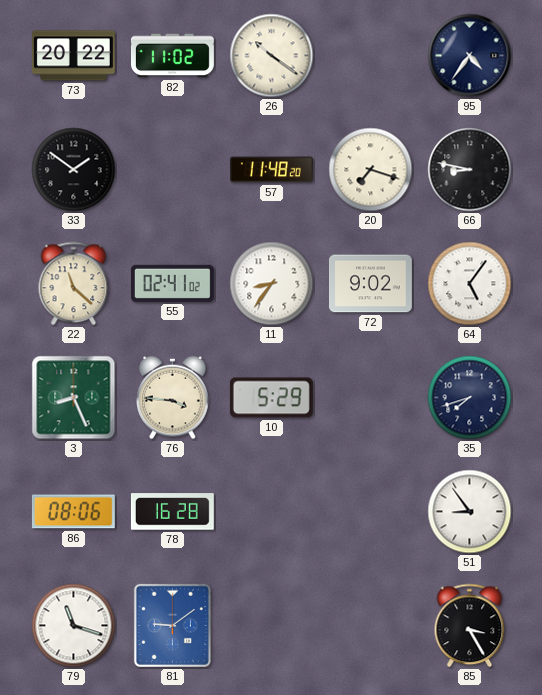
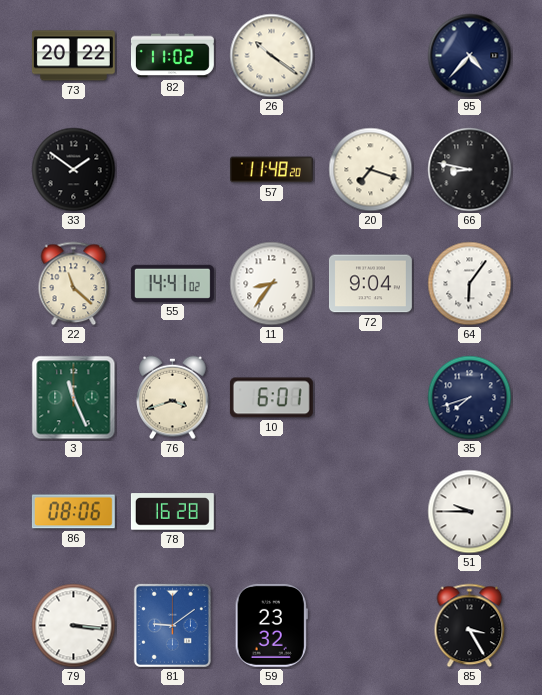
95: 4:36 -> 4:37 (470, 56)
55: 02:41 -> 14:41 (172, 283)
72: 9:02 -> 9:04 (370, 284)
64: 5:06 -> 6:06 (470, 284)
3: 8:26 -> 11:26 (74, 398)
76: 3:46 -> 3:42 (173, 398)
10: 5:29 -> 6:01 (271, 398)
51: 8:54 -> 9:45 (470, 512)
79: 11:18 -> 3:16 (74, 626)
59: none -> 23:32 (271, 625)
